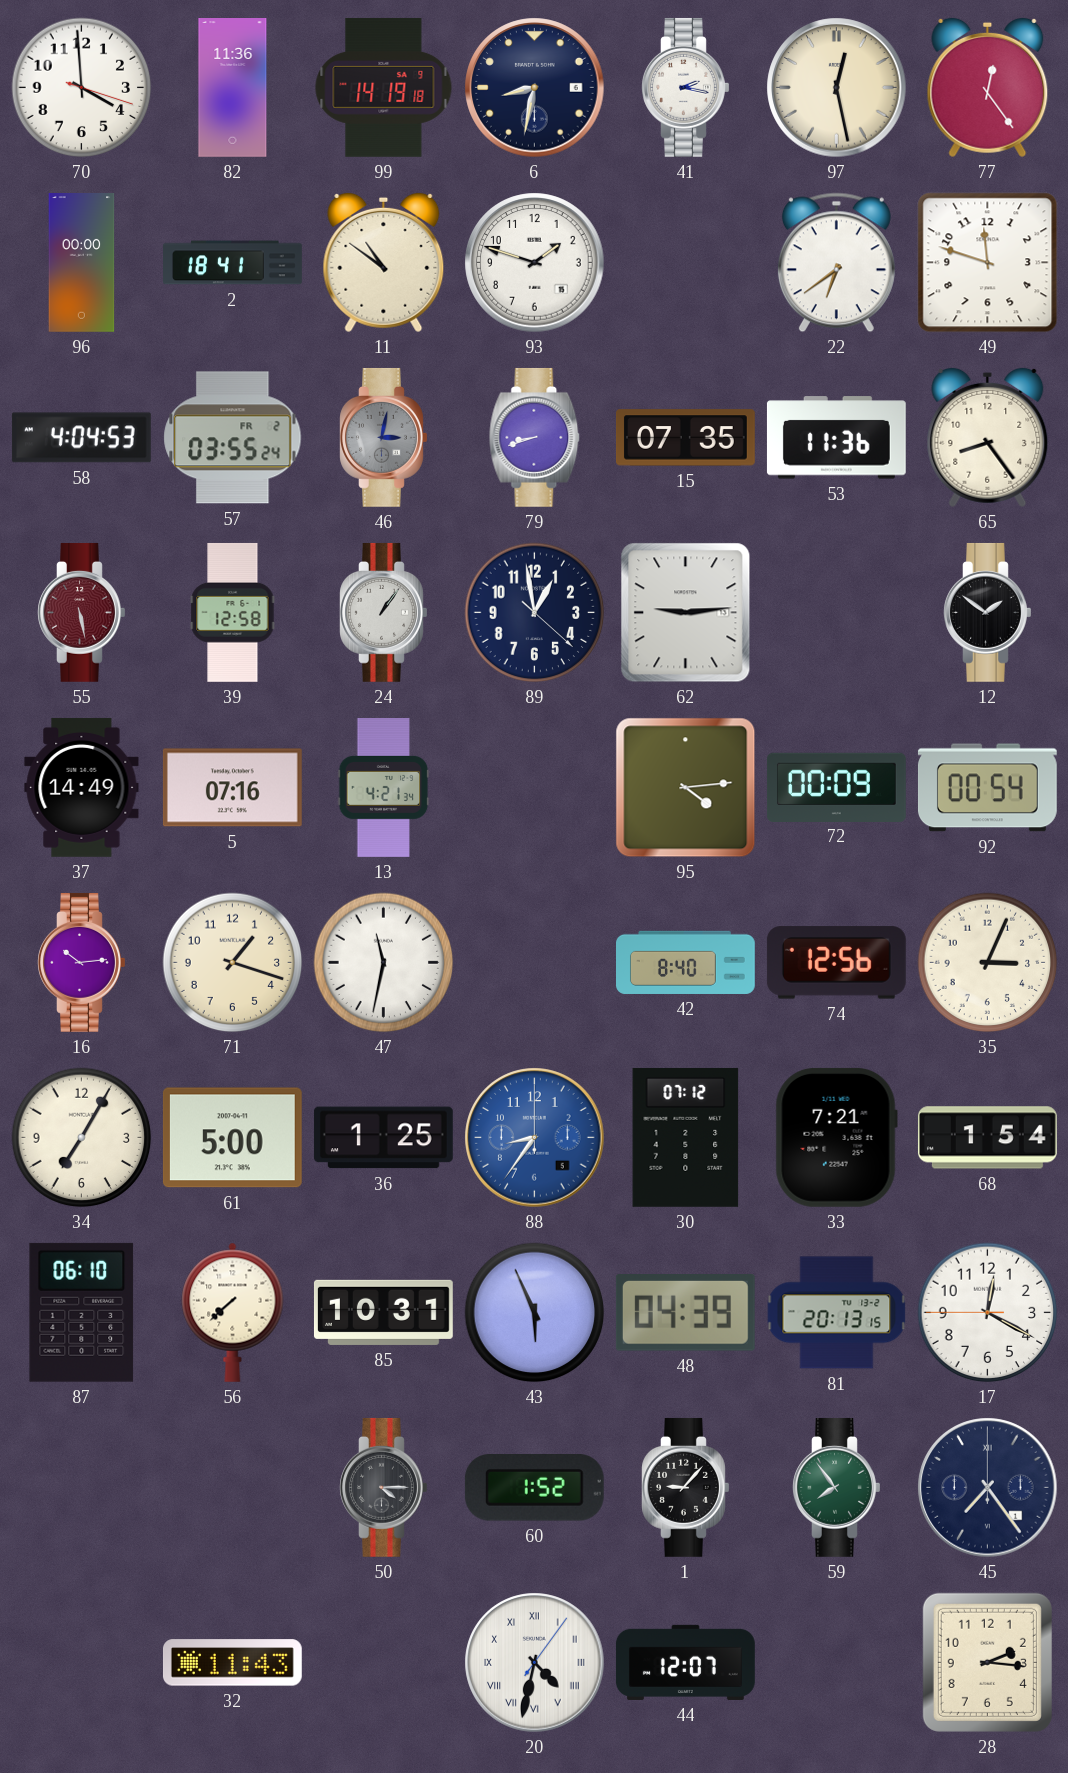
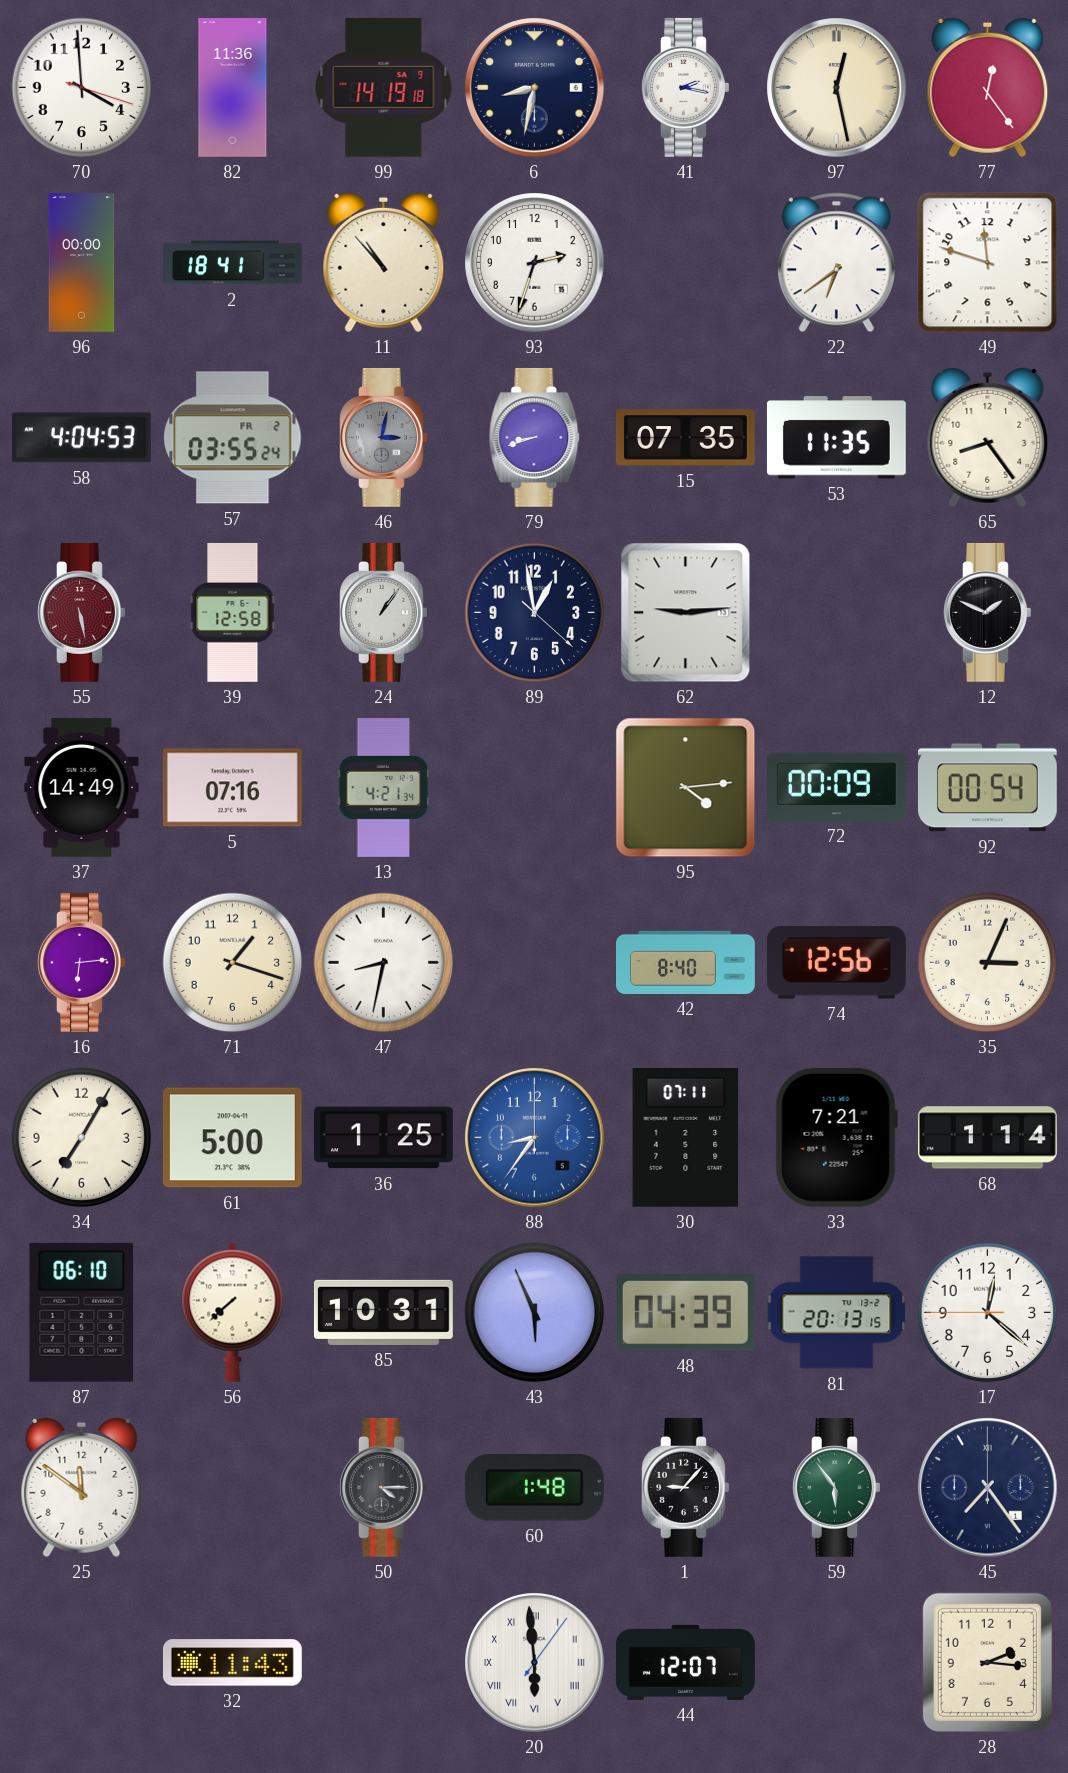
11: 10:51 -> 10:53 (384, 263)
93: 1:48 -> 2:33 (535, 263)
53: 11:36 -> 11:35 (836, 438)
12: 1:51 -> 1:49 (988, 612)
16: 10:14 -> 6:14 (82, 962)
47: 11:32 -> 8:32 (384, 963)
30: 07:12 -> 07:11 (686, 1137)
68: 1:54 -> 1:14 (987, 1138)
17: 12:19 -> 12:21 (988, 1313)
25: none -> 11:51 (82, 1488)
60: 1:52 -> 1:48 (534, 1488)
59: 7:54 -> 5:54 (837, 1487)
20: 4:32 -> 5:59 (535, 1663)
